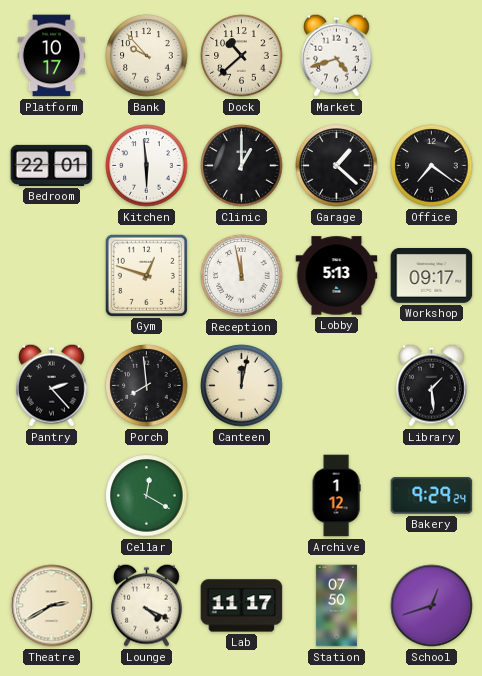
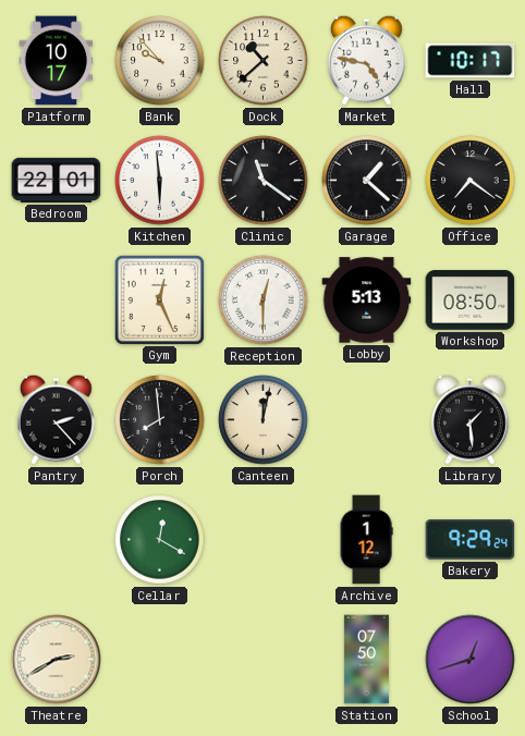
Market: 4:42 -> 4:47 (367, 60)
Hall: none -> 10:17 (471, 61)
Clinic: 1:00 -> 11:21 (264, 181)
Gym: 12:48 -> 12:26 (159, 299)
Reception: 11:58 -> 12:30 (264, 300)
Workshop: 09:17 -> 08:50 (471, 300)
Lounge: 4:19 -> none (147, 605)
Lab: 11:17 -> none (242, 606)
